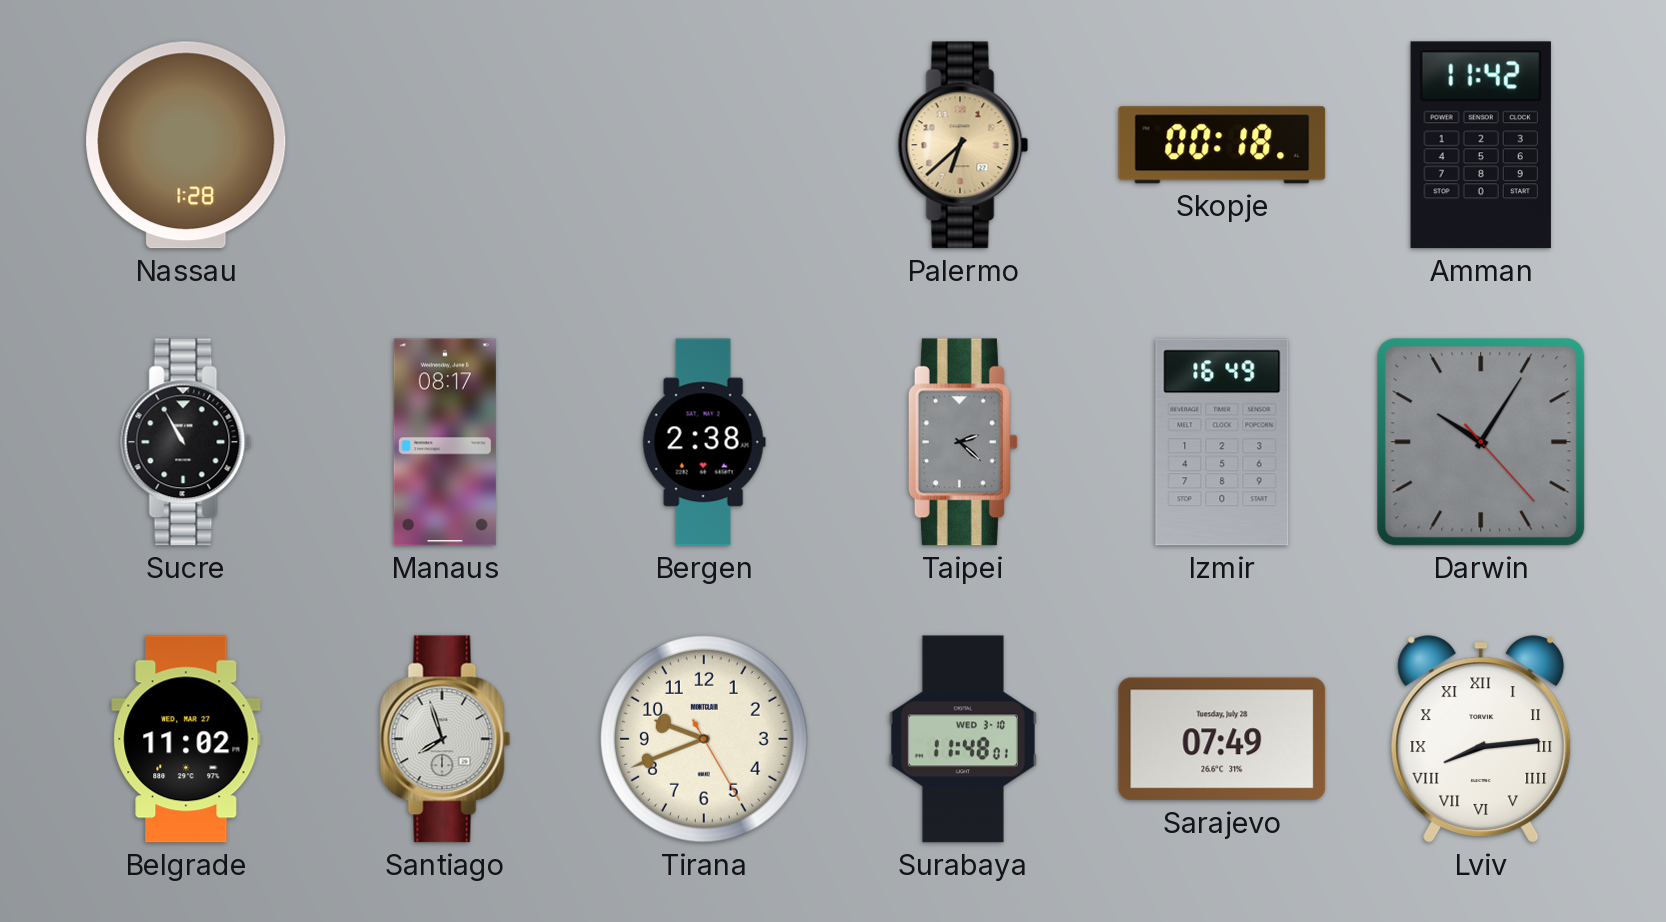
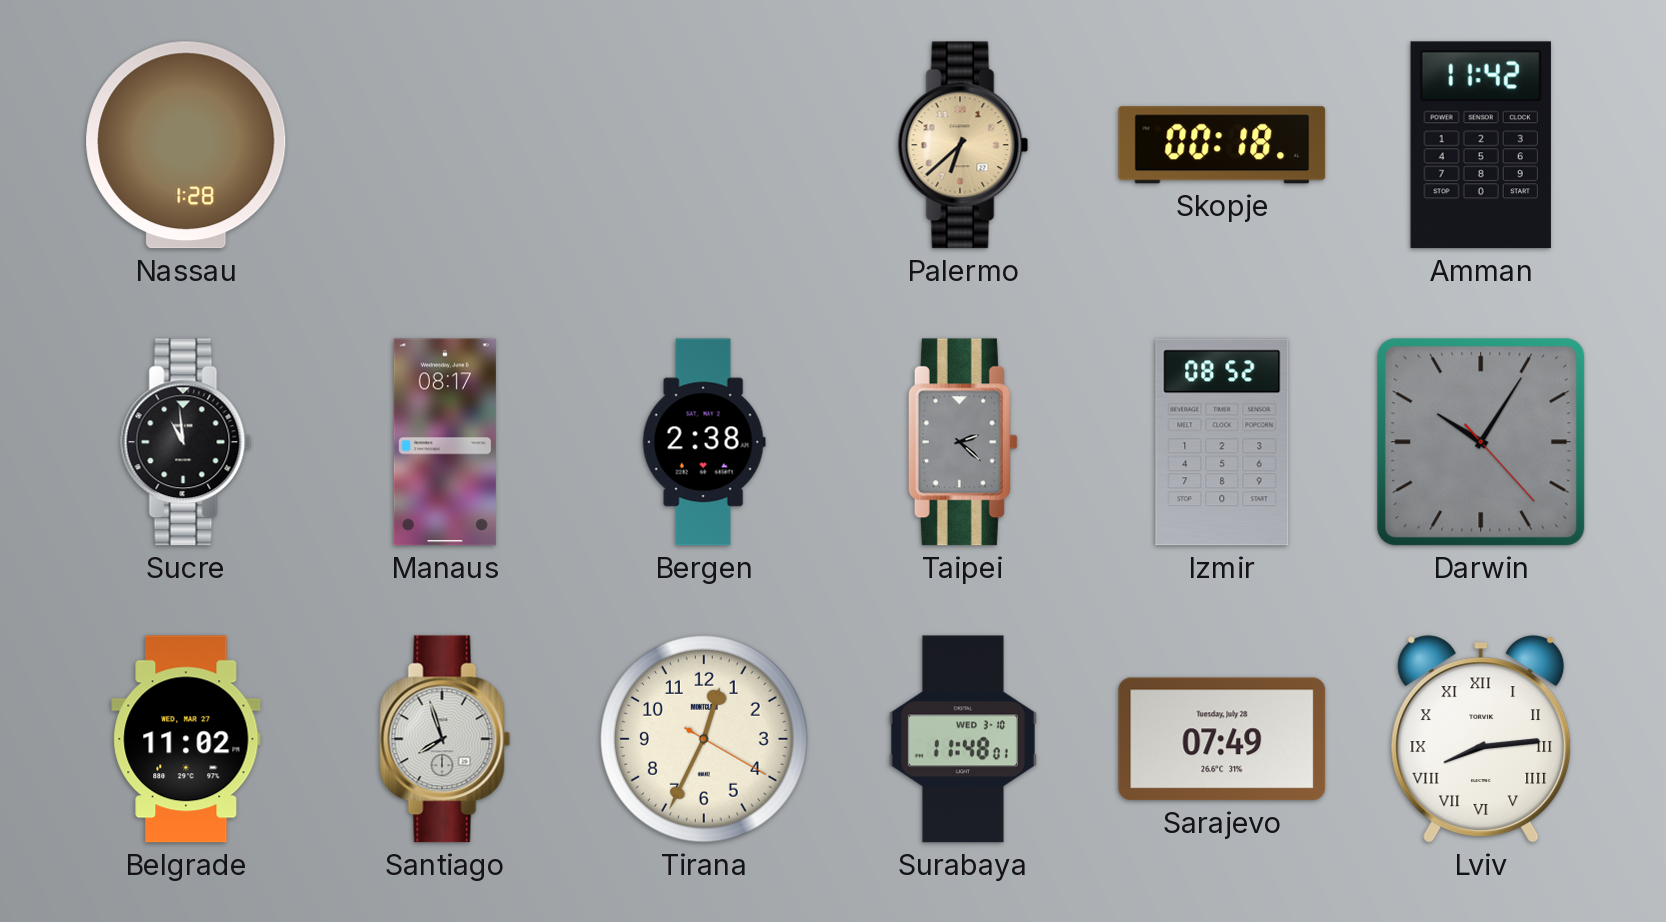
Sucre: 10:55 -> 10:59 (186, 442)
Izmir: 16:49 -> 08:52 (1222, 442)
Tirana: 9:41 -> 12:34 (704, 739)
